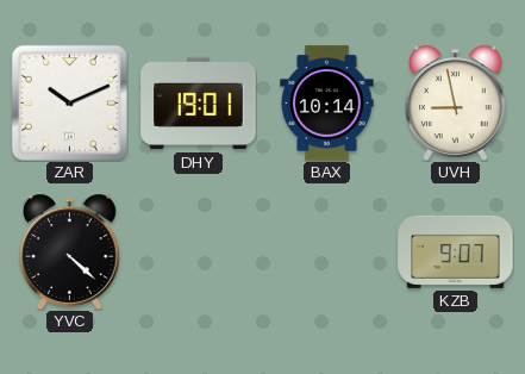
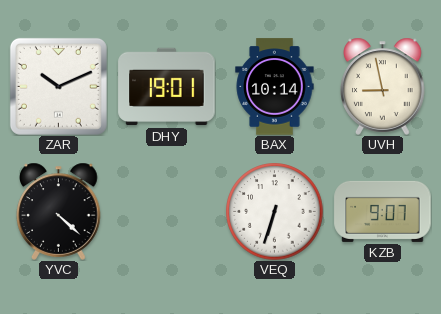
VEQ: none -> 6:33 (275, 212)
